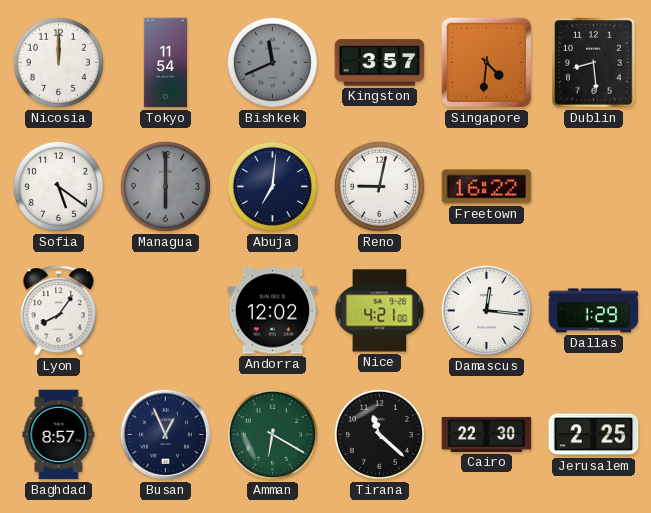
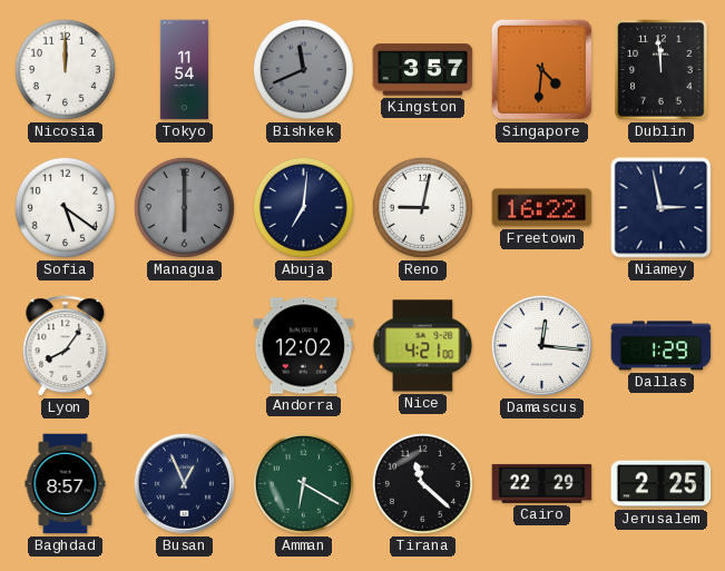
Dublin: 8:29 -> 11:59 (662, 70)
Niamey: none -> 2:58 (662, 208)
Cairo: 22:30 -> 22:29 (542, 483)
